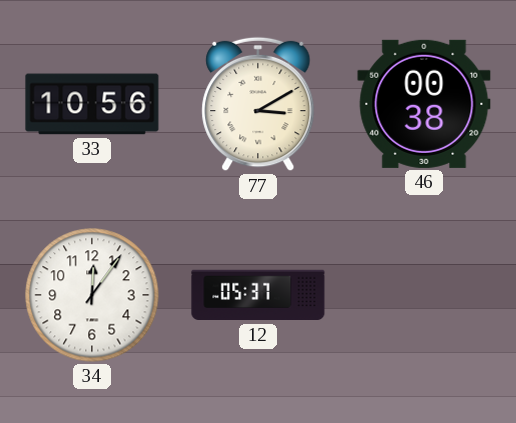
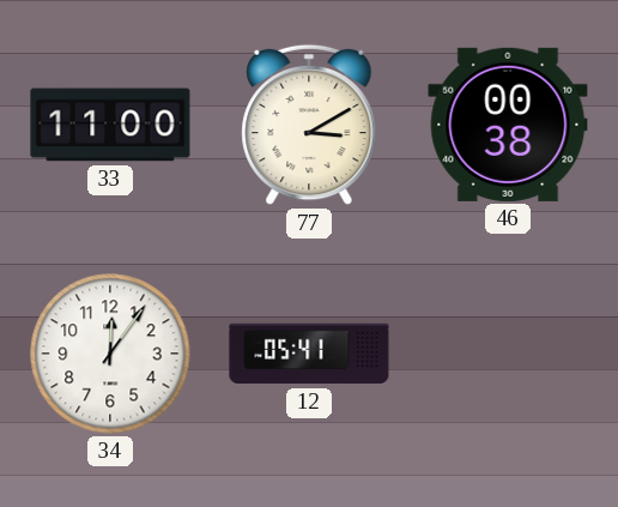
33: 10:56 -> 11:00 (110, 125)
12: 05:37 -> 05:41 (309, 354)
